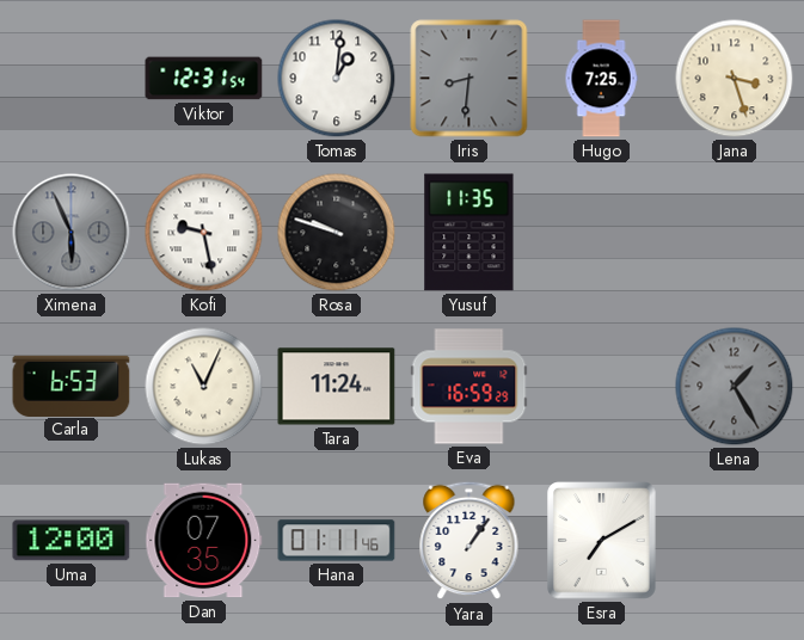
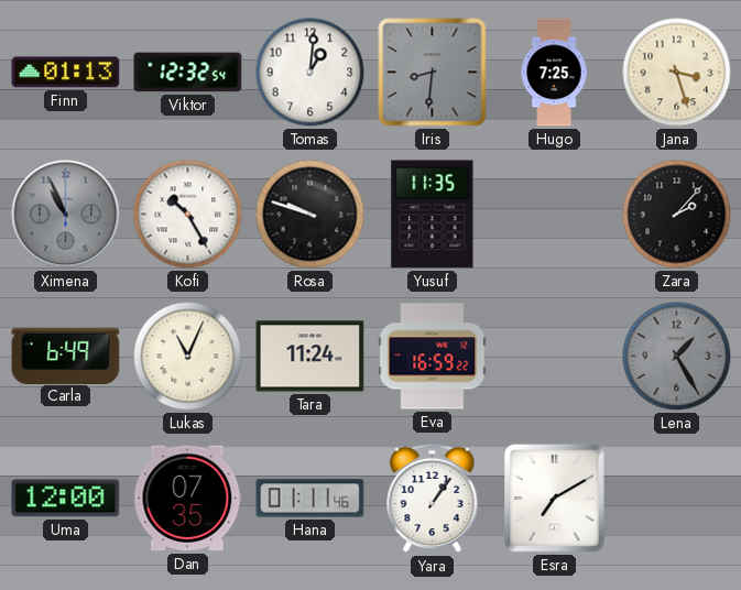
Finn: none -> 01:13 (66, 73)
Viktor: 12:31 -> 12:32 (188, 73)
Ximena: 5:56 -> 10:56 (66, 215)
Kofi: 9:28 -> 10:25 (188, 215)
Zara: none -> 2:07 (677, 215)
Carla: 6:53 -> 6:49 (66, 356)
Eva: 16:59:29 -> 16:59:22 (433, 357)
